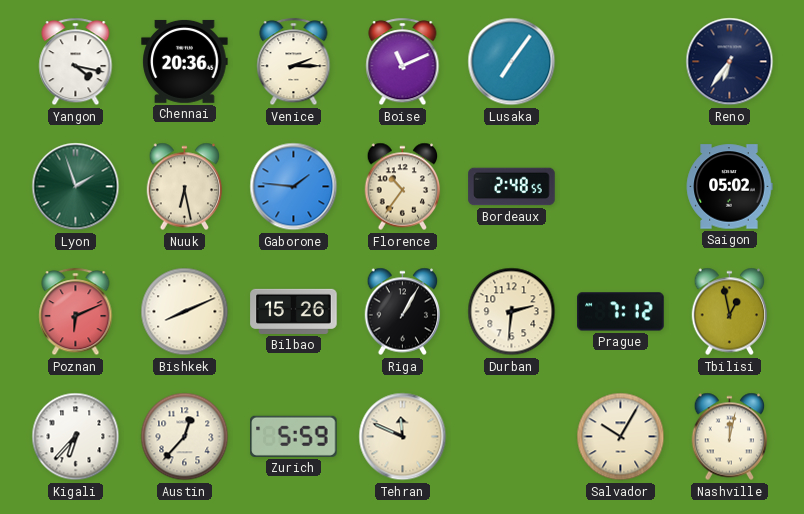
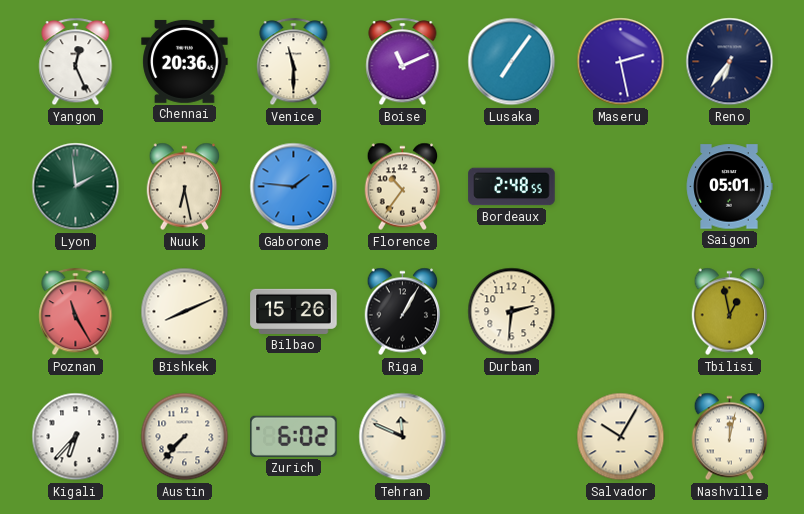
Yangon: 4:17 -> 12:26 (76, 62)
Venice: 2:15 -> 11:30 (294, 62)
Maseru: none -> 2:28 (621, 62)
Lyon: 1:57 -> 1:59 (76, 187)
Saigon: 05:02 -> 05:01 (729, 187)
Poznan: 6:11 -> 11:25 (76, 312)
Prague: 7:12 -> none (621, 312)
Austin: 12:37 -> 7:37 (185, 437)
Zurich: 5:59 -> 6:02 (294, 436)
